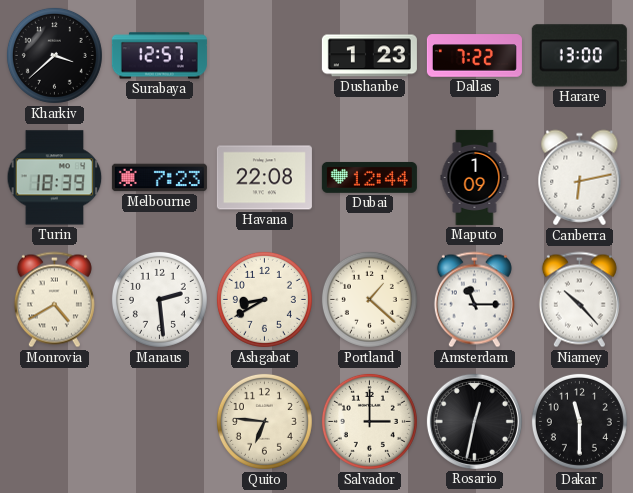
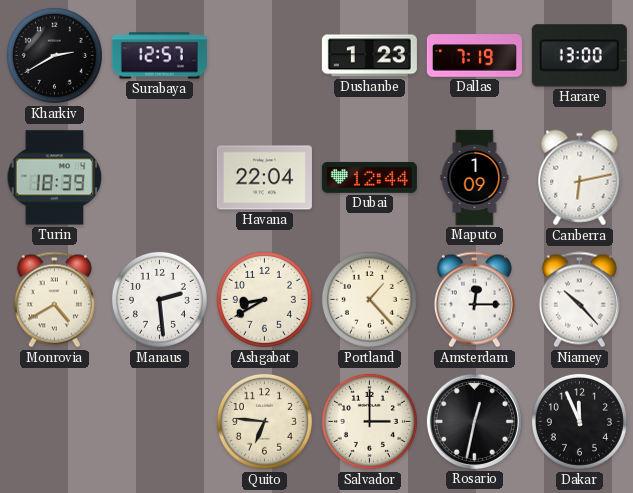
Kharkiv: 3:38 -> 2:40 (54, 55)
Dallas: 7:22 -> 7:19 (474, 56)
Melbourne: 7:23 -> none (159, 178)
Havana: 22:08 -> 22:04 (264, 178)
Portland: 1:22 -> 1:23 (369, 299)
Amsterdam: 11:15 -> 12:15 (474, 300)
Dakar: 11:30 -> 11:56 (579, 421)
